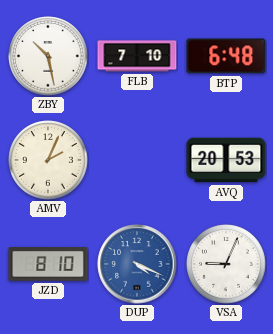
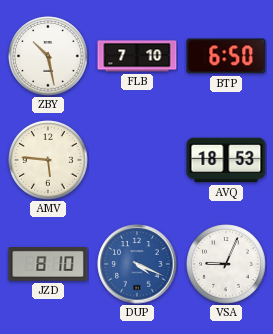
BTP: 6:48 -> 6:50 (226, 56)
AMV: 2:04 -> 5:46 (48, 160)
AVQ: 20:53 -> 18:53 (226, 160)
